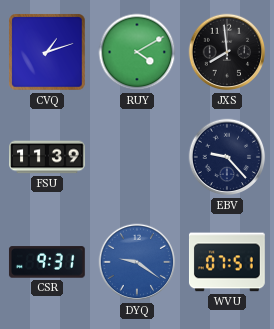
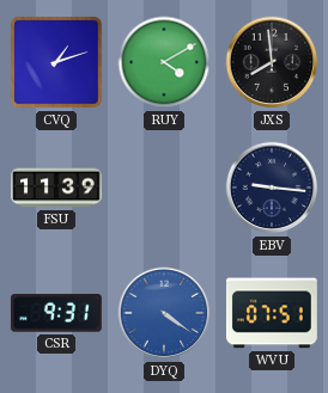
EBV: 9:23 -> 9:16 (272, 188)
DYQ: 9:21 -> 4:21 (164, 313)
